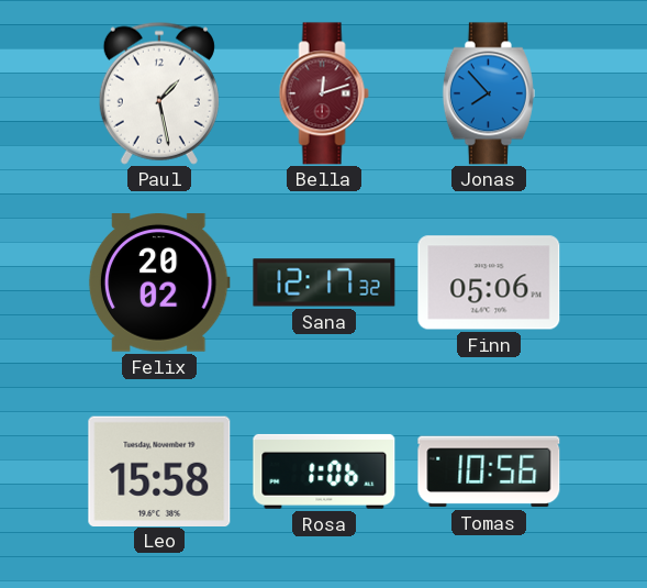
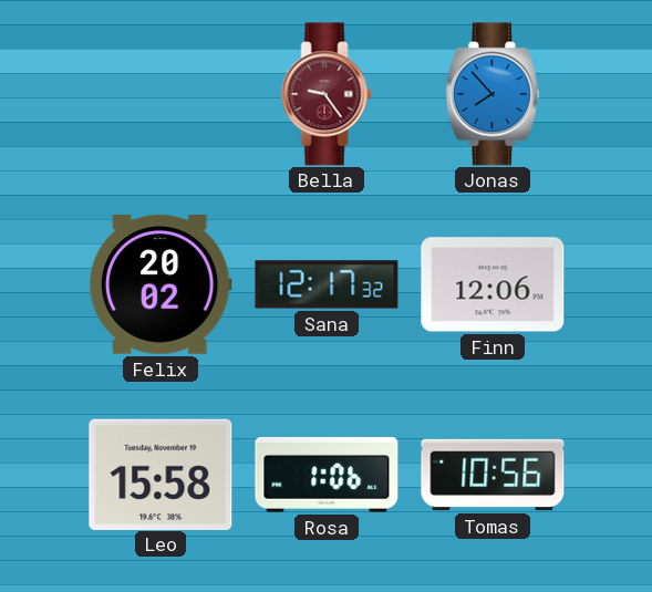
Paul: 1:28 -> none (159, 93)
Bella: 12:12 -> 9:24 (327, 94)
Finn: 05:06 -> 12:06 (493, 284)
